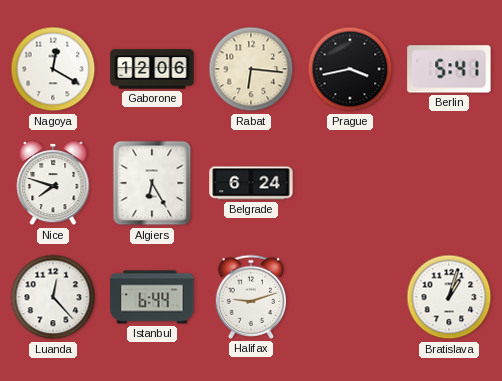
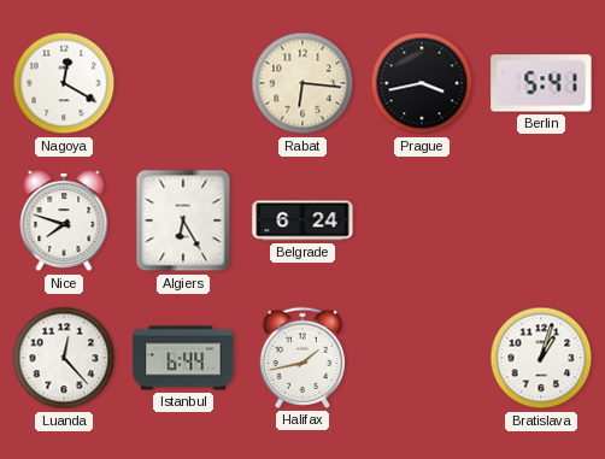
Gaborone: 12:06 -> none (152, 69)
Halifax: 9:12 -> 1:43 (301, 358)
